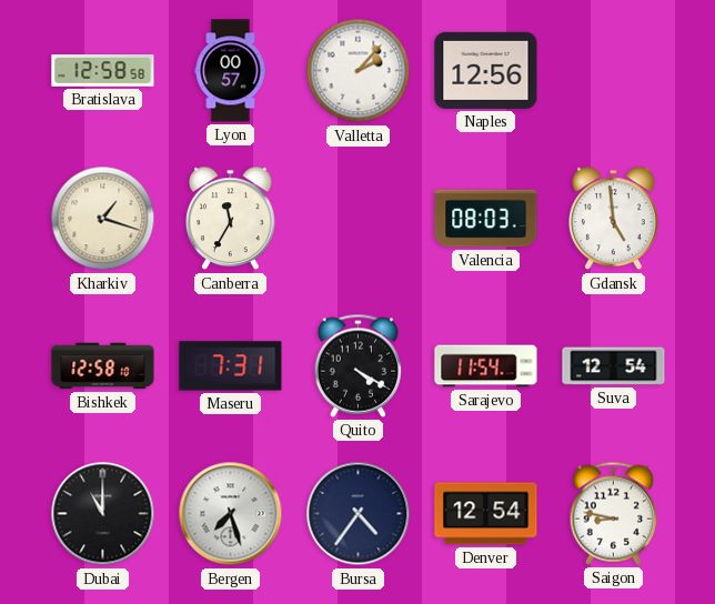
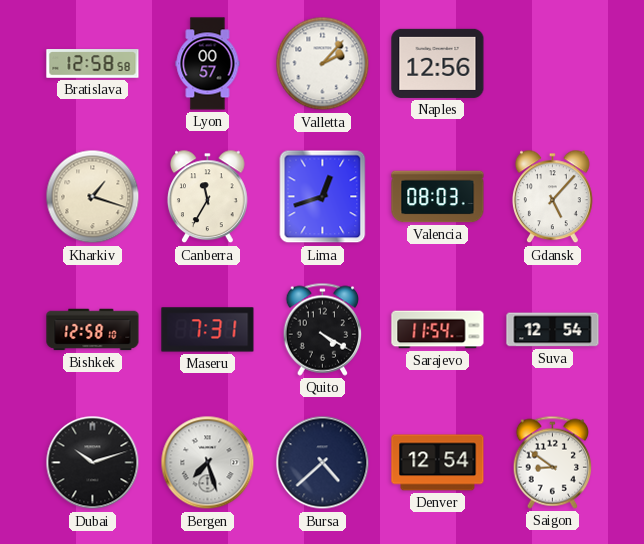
Lima: none -> 12:42 (323, 197)
Gdansk: 4:59 -> 5:07 (553, 197)
Dubai: 11:00 -> 10:12 (93, 463)
Bursa: 4:36 -> 4:38 (323, 463)
Saigon: 8:47 -> 8:51 (553, 462)
